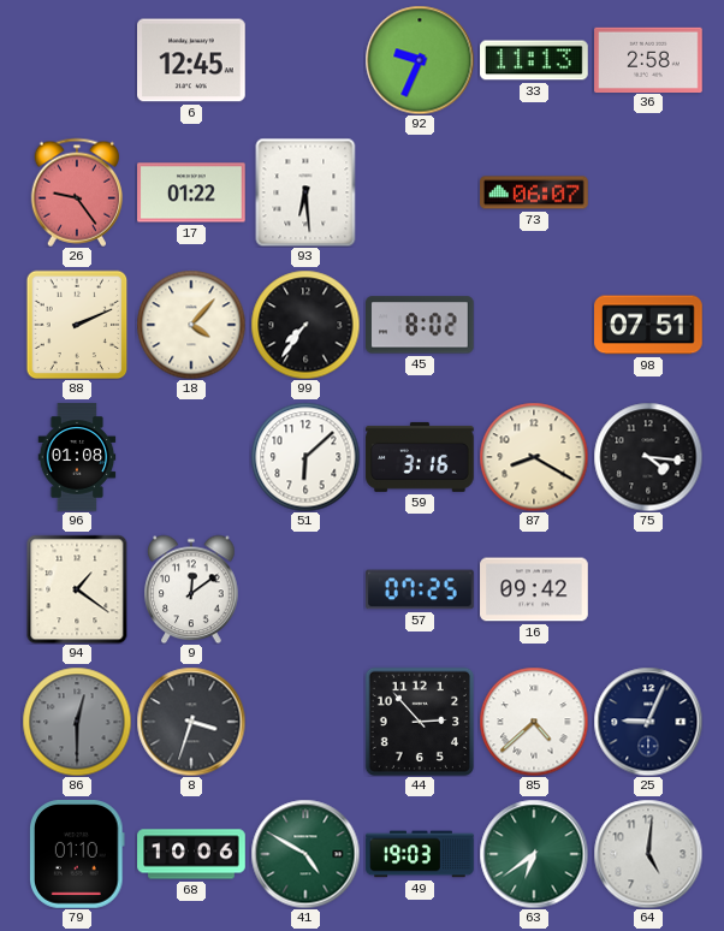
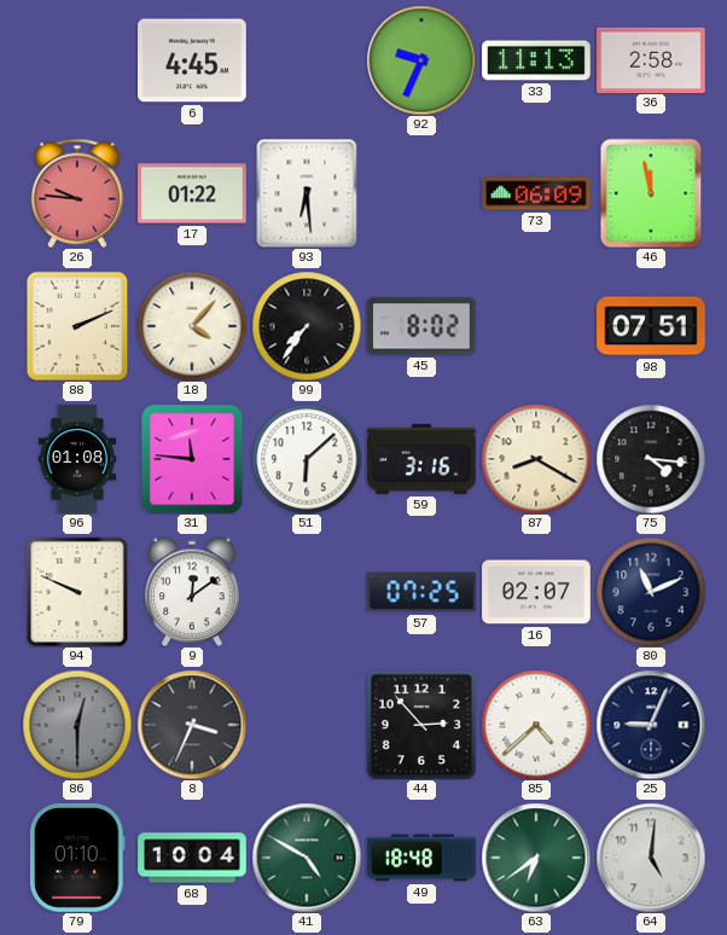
6: 12:45 -> 4:45 (193, 60)
26: 9:24 -> 9:46 (76, 193)
73: 06:07 -> 06:09 (536, 193)
46: none -> 11:58 (651, 193)
31: none -> 11:46 (192, 459)
94: 1:21 -> 9:49 (77, 592)
16: 09:42 -> 02:07 (536, 592)
80: none -> 11:11 (651, 592)
8: 3:33 -> 3:34 (192, 725)
68: 10:06 -> 10:04 (192, 858)
49: 19:03 -> 18:48 (421, 858)
